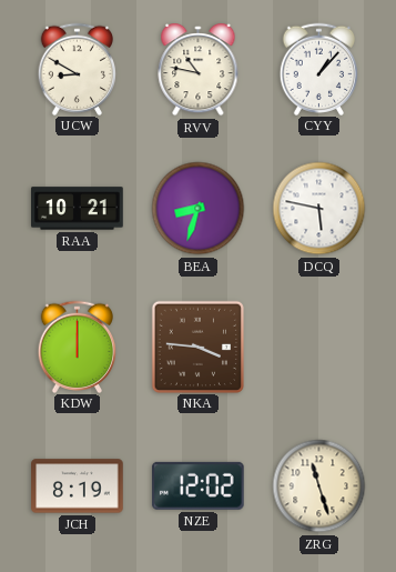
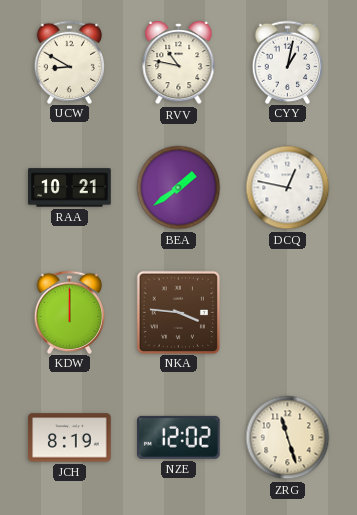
CYY: 1:07 -> 1:02 (288, 62)
BEA: 8:33 -> 1:39 (179, 188)
DCQ: 5:47 -> 12:47 (288, 188)
